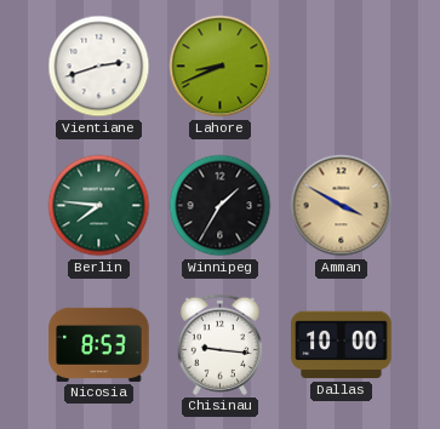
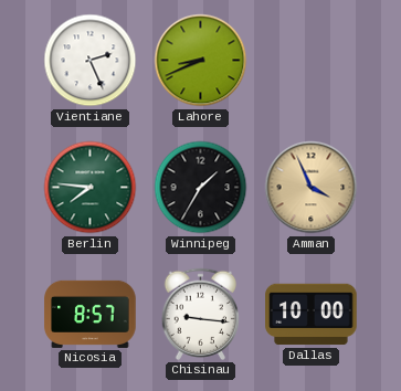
Vientiane: 2:42 -> 2:26 (91, 61)
Amman: 3:50 -> 3:56 (312, 188)
Nicosia: 8:53 -> 8:57 (91, 314)
